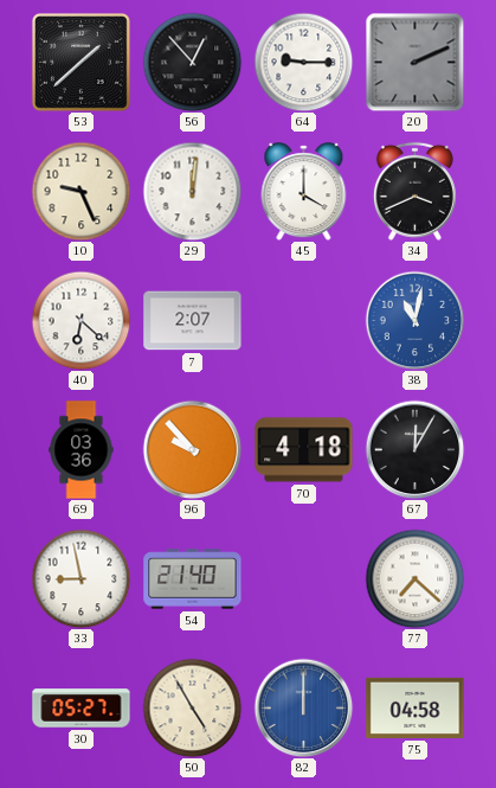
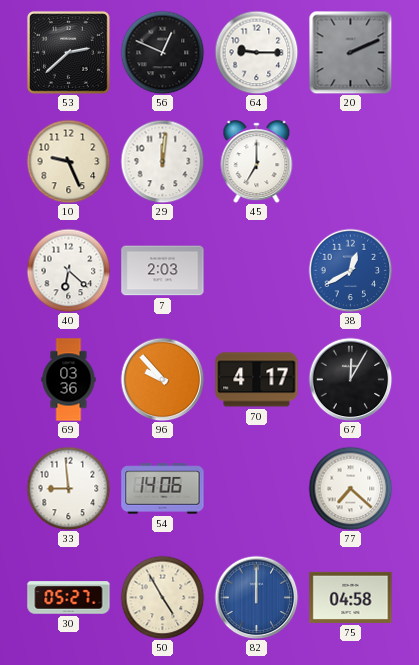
53: 1:38 -> 2:38 (68, 52)
56: 12:53 -> 12:49 (162, 52)
45: 4:00 -> 7:00 (257, 162)
34: 3:41 -> none (414, 191)
7: 2:07 -> 2:03 (163, 271)
38: 11:02 -> 12:40 (350, 270)
70: 4:18 -> 4:17 (257, 380)
33: 8:58 -> 8:59 (68, 488)
54: 21:40 -> 14:06 (163, 489)
